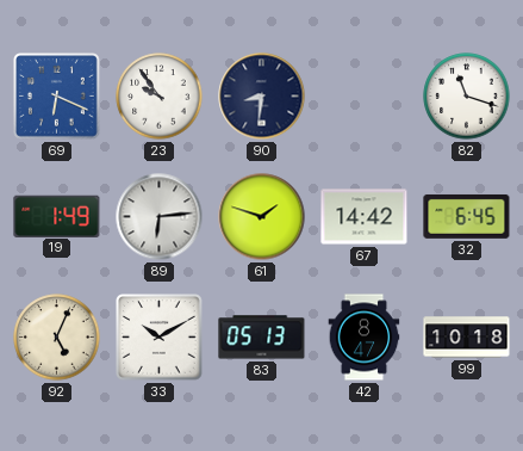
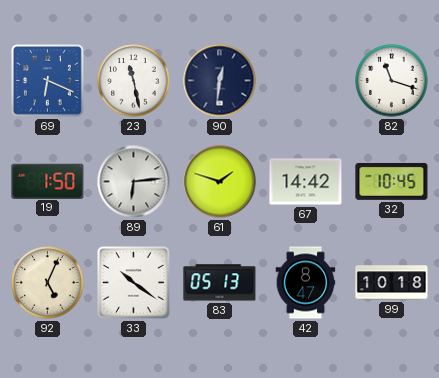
23: 9:54 -> 11:28 (134, 81)
90: 8:31 -> 12:31 (220, 81)
19: 1:49 -> 1:50 (48, 181)
32: 6:45 -> 10:45 (392, 181)
33: 10:10 -> 10:21 (134, 283)
